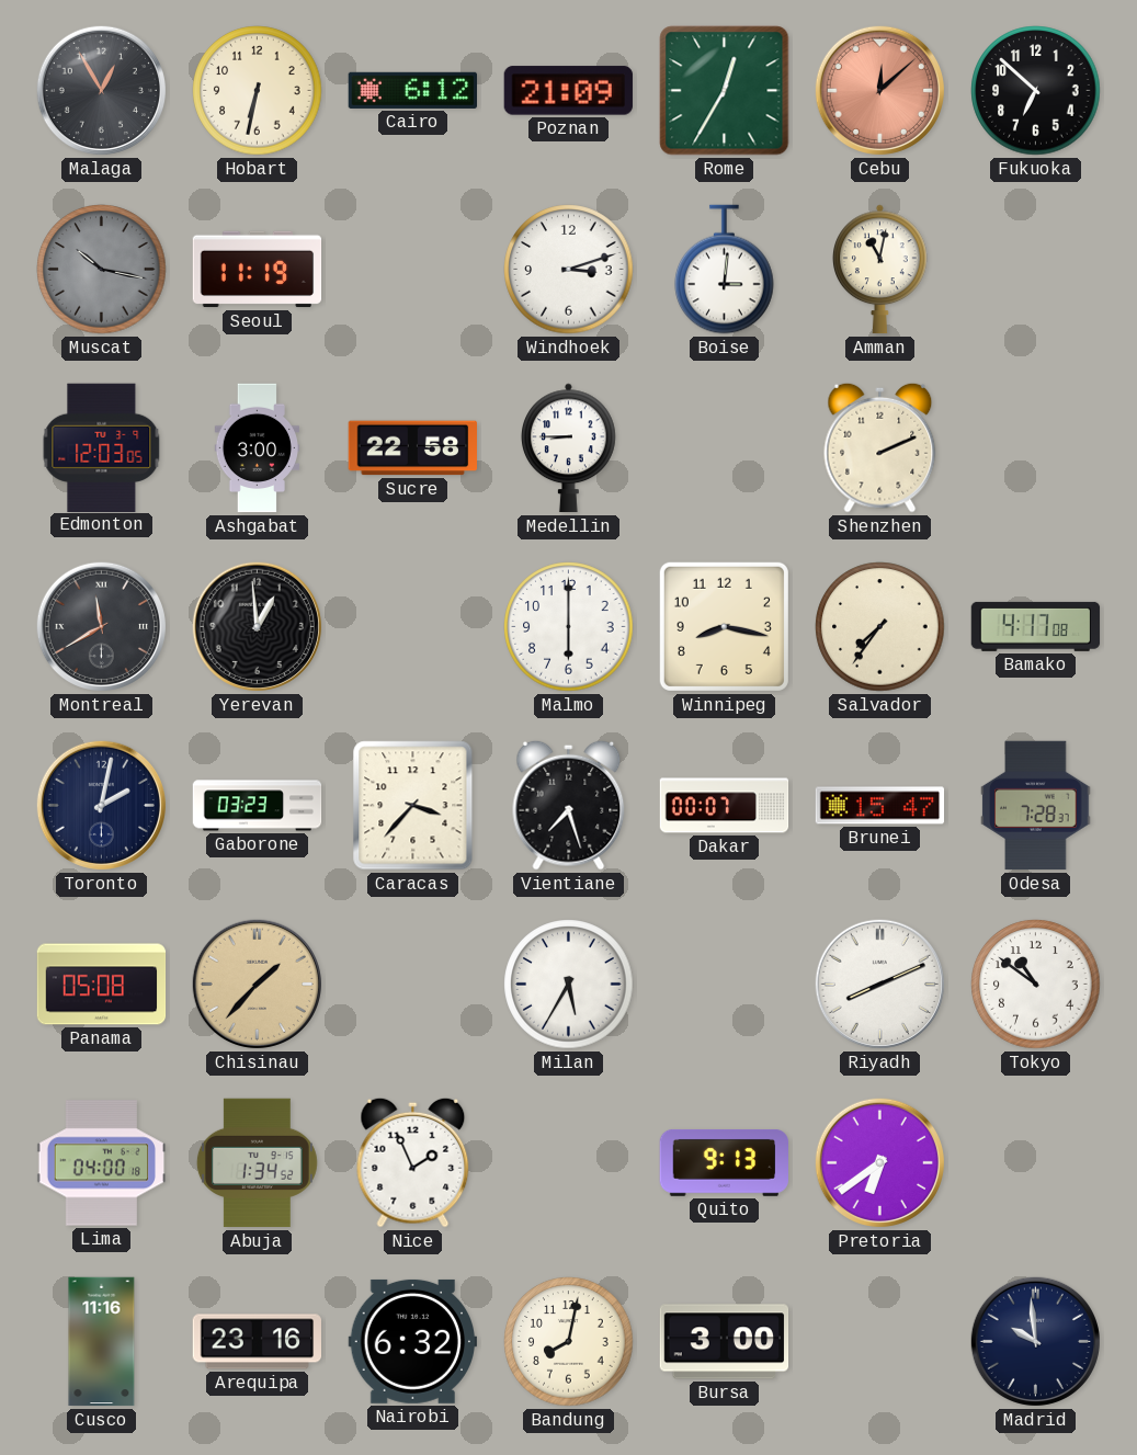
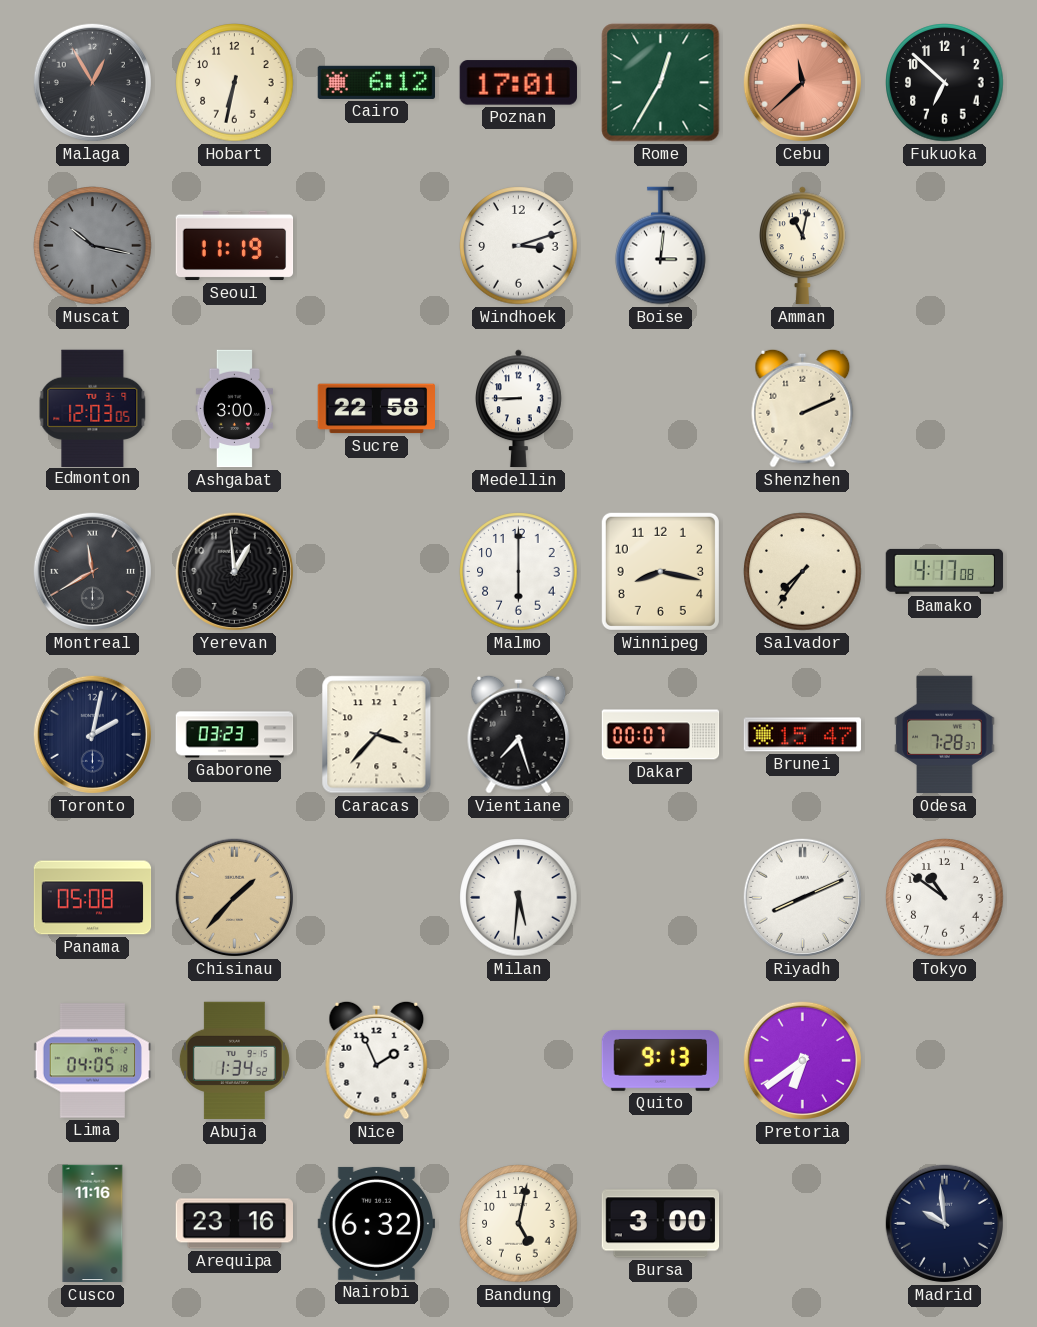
Poznan: 21:09 -> 17:01 (518, 83)
Cebu: 12:08 -> 11:38 (802, 82)
Milan: 5:35 -> 5:31 (519, 898)
Lima: 04:00 -> 04:05 (93, 1061)
Bandung: 8:02 -> 5:02 (519, 1224)
